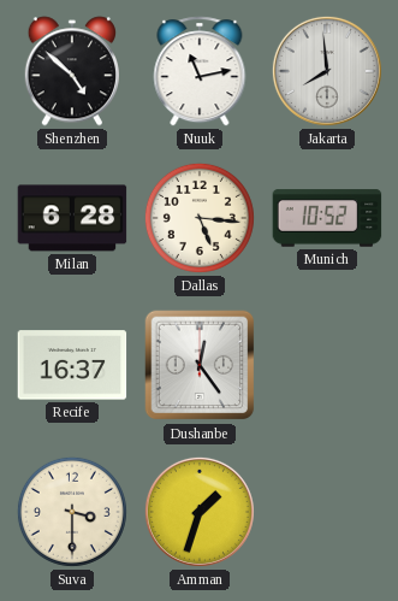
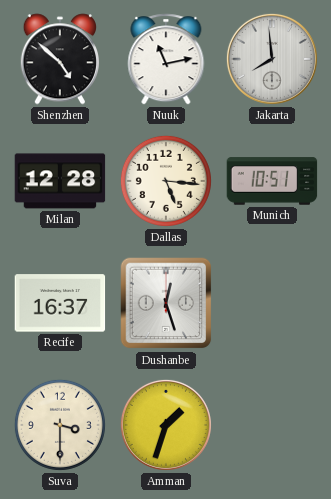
Milan: 6:28 -> 12:28 (60, 181)
Munich: 10:52 -> 10:51 (272, 181)
Dushanbe: 12:24 -> 12:27 (166, 303)
